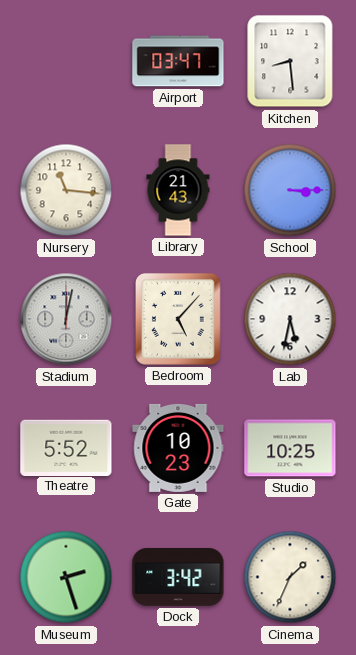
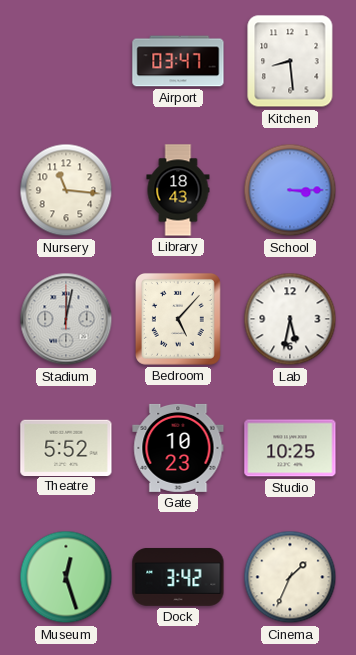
Library: 21:43 -> 18:43 (178, 190)
Museum: 2:27 -> 12:27 (66, 577)
